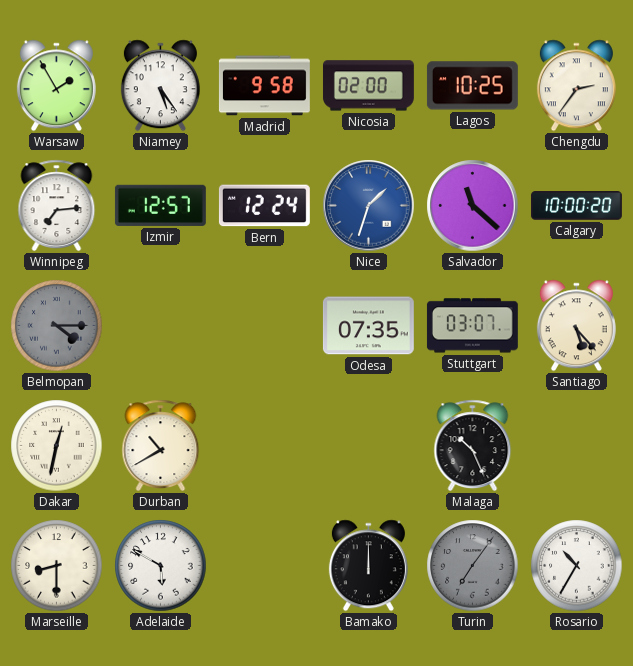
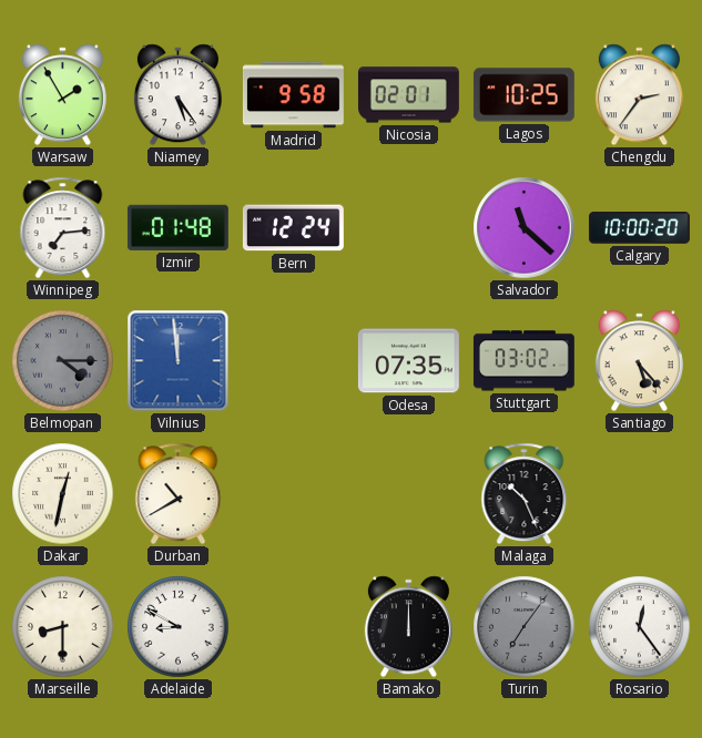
Nicosia: 02:00 -> 02:01 (408, 95)
Izmir: 12:57 -> 01:48 (177, 227)
Nice: 1:33 -> none (369, 206)
Vilnius: none -> 11:59 (179, 361)
Stuttgart: 03:07 -> 03:02 (523, 361)
Adelaide: 5:50 -> 8:50 (179, 627)
Rosario: 10:35 -> 12:24 (640, 627)
